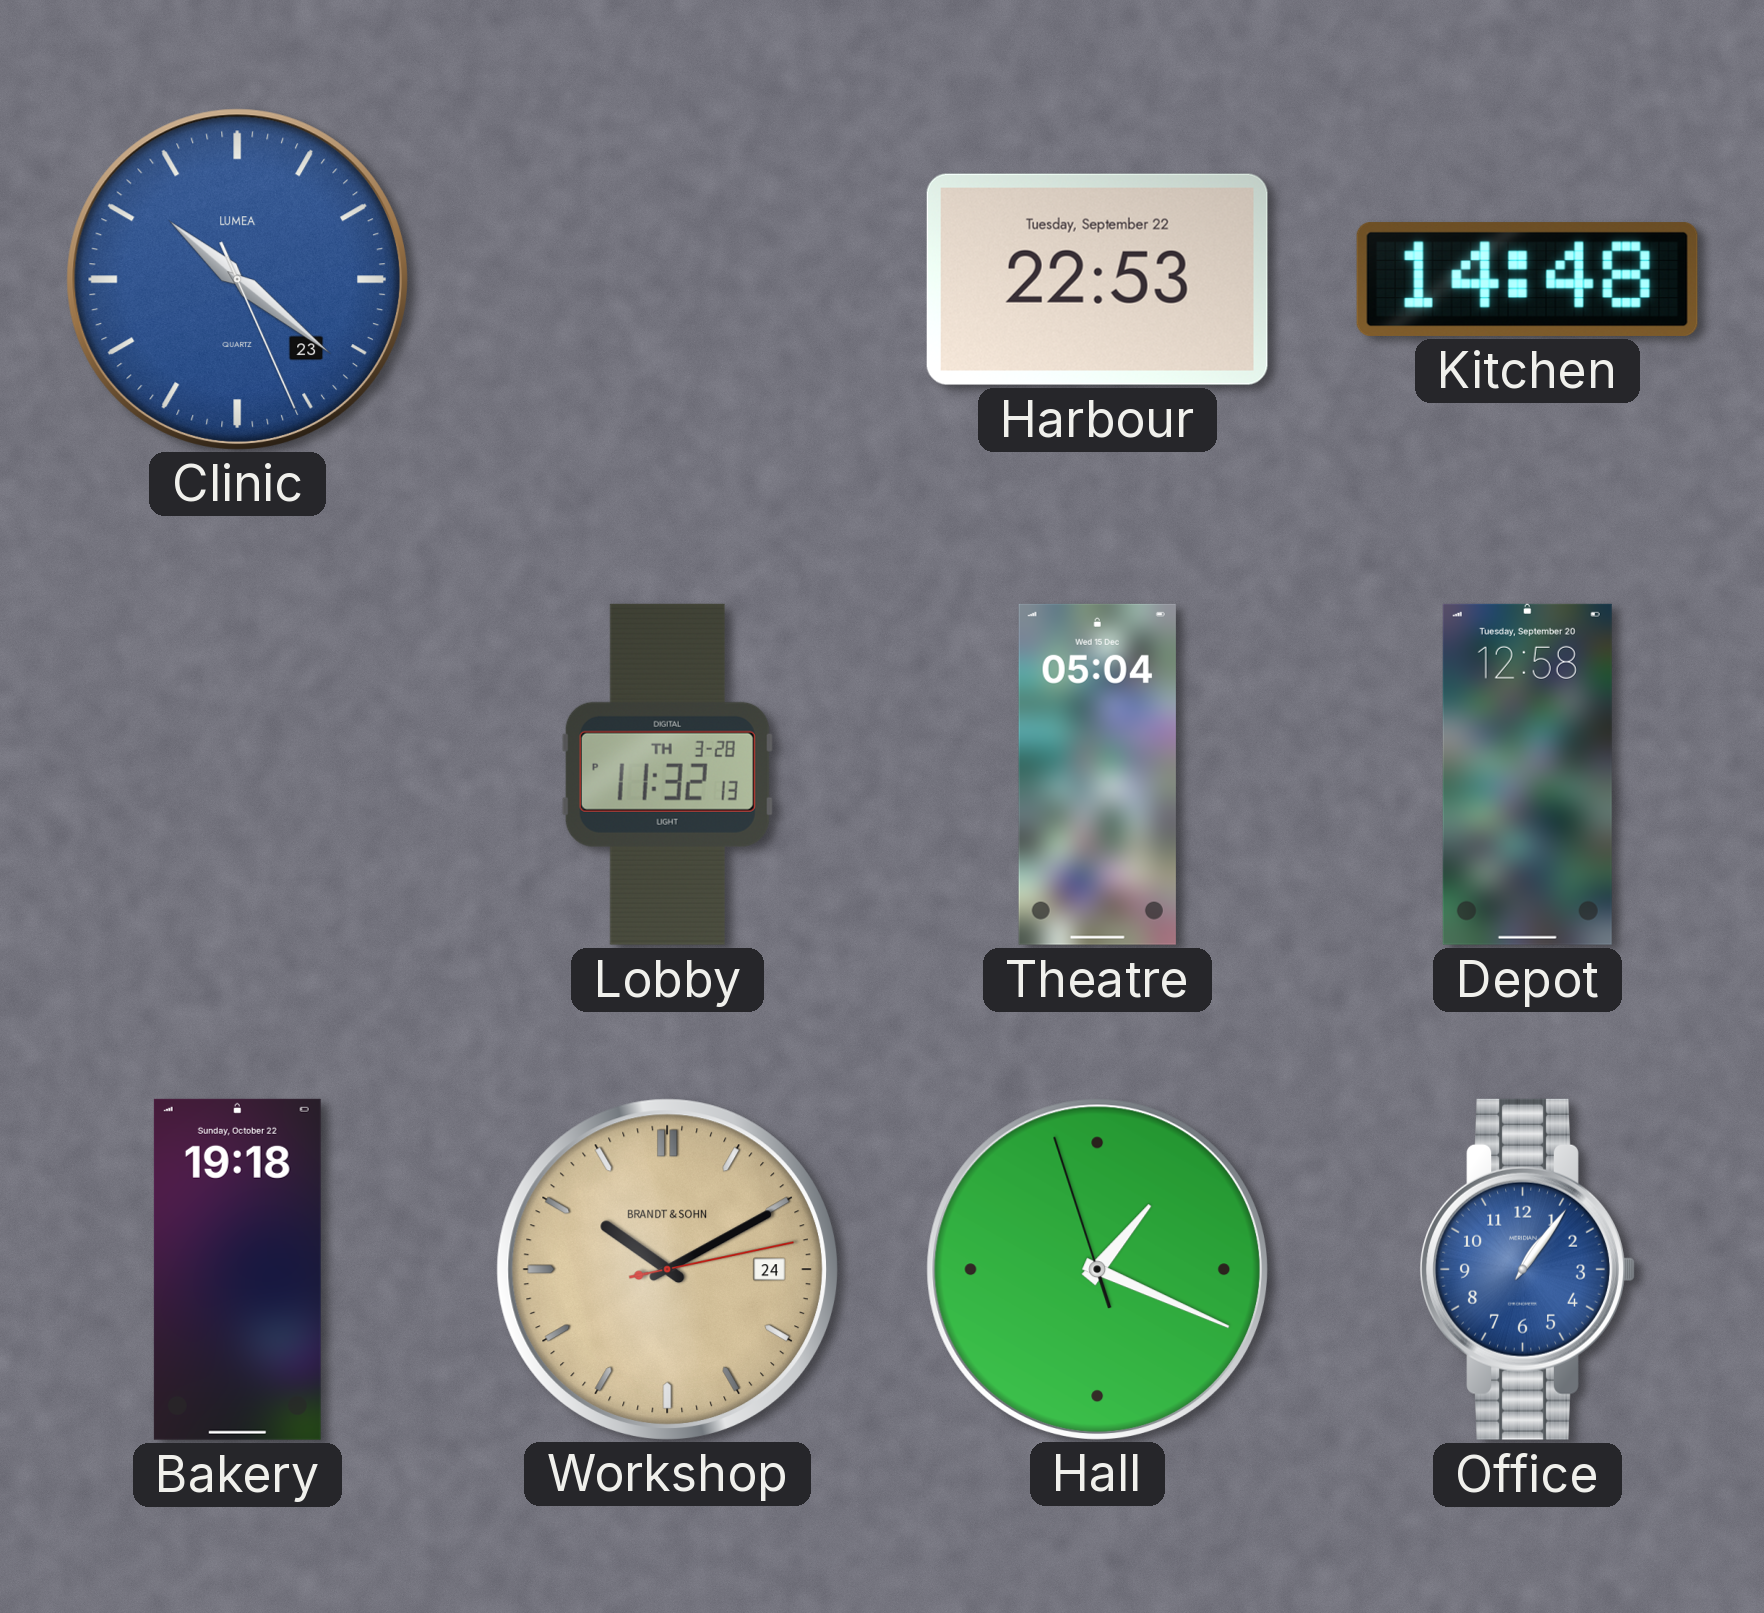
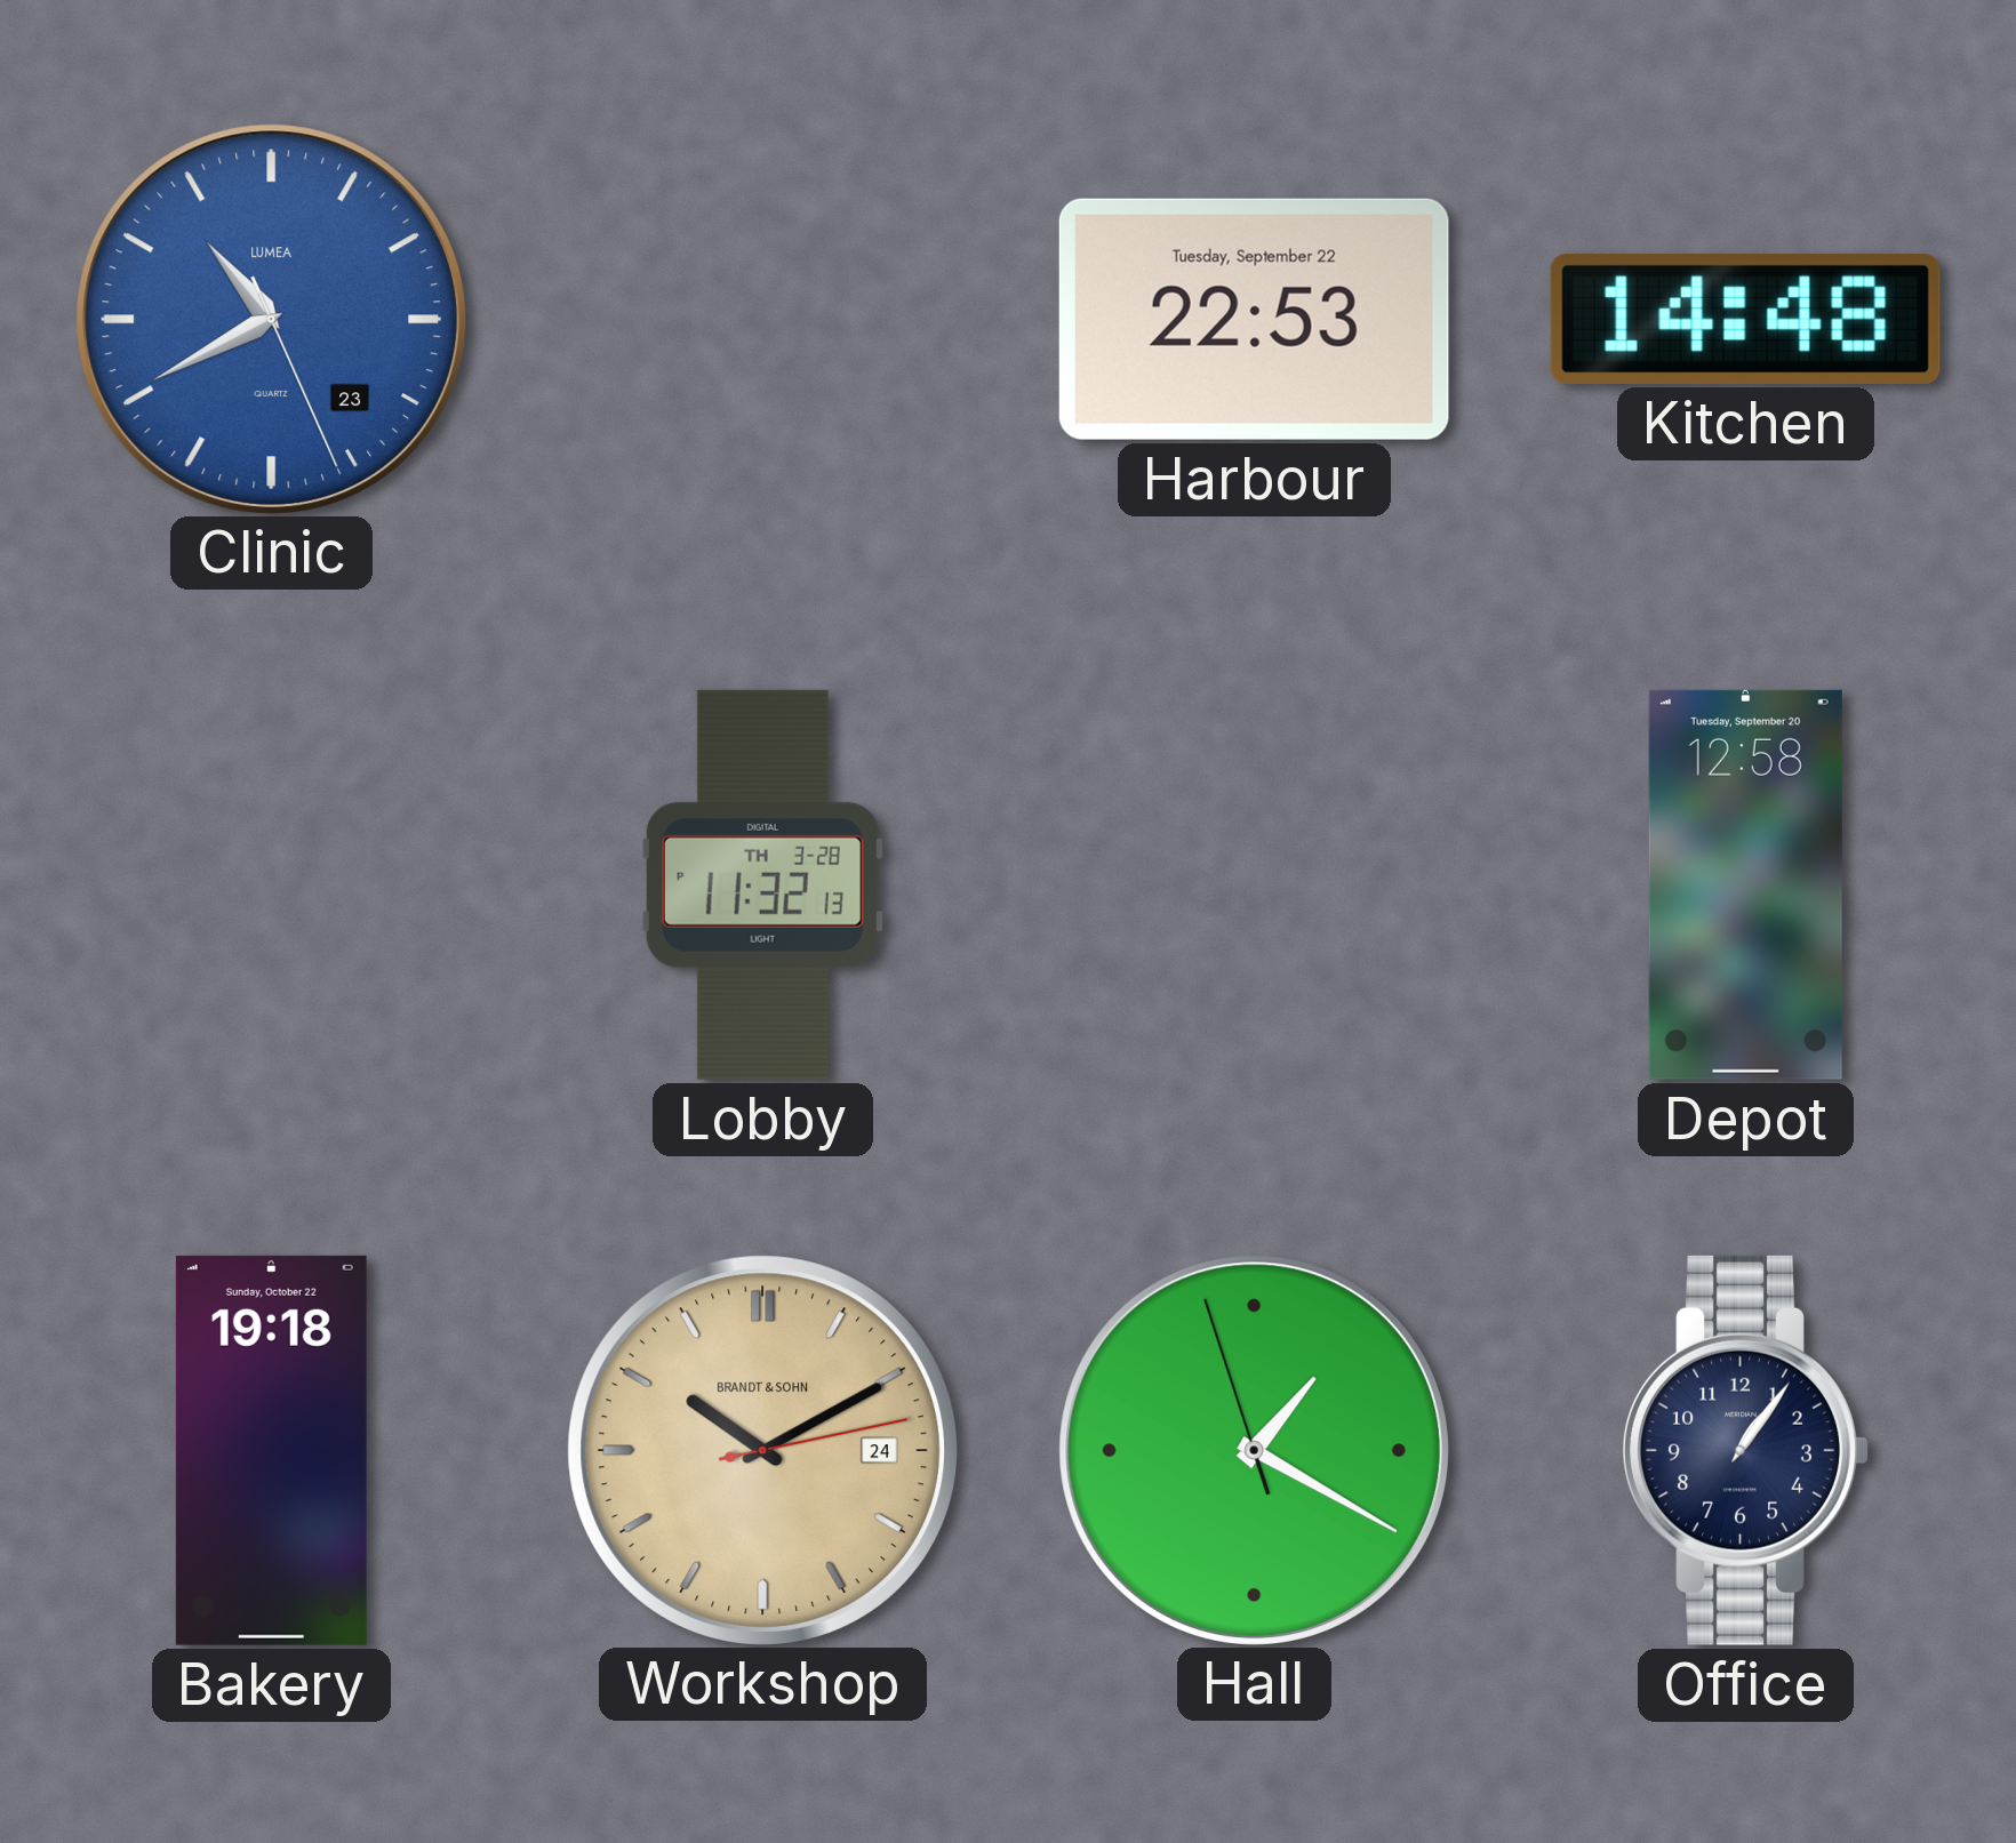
Clinic: 10:21 -> 10:40 (271, 319)
Theatre: 05:04 -> none (1097, 774)
Hall: 1:18 -> 1:19 (1254, 1450)
Office dial: blue -> navy (1745, 1450)
